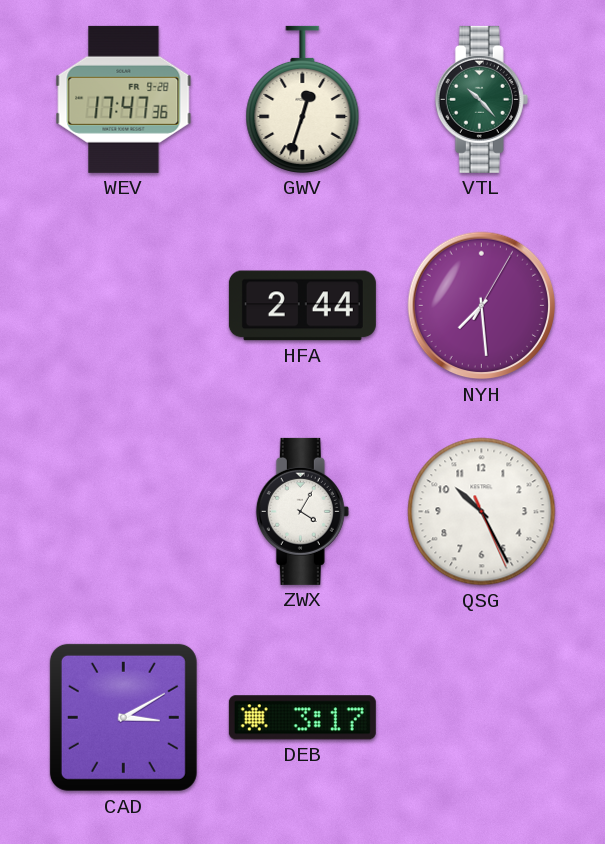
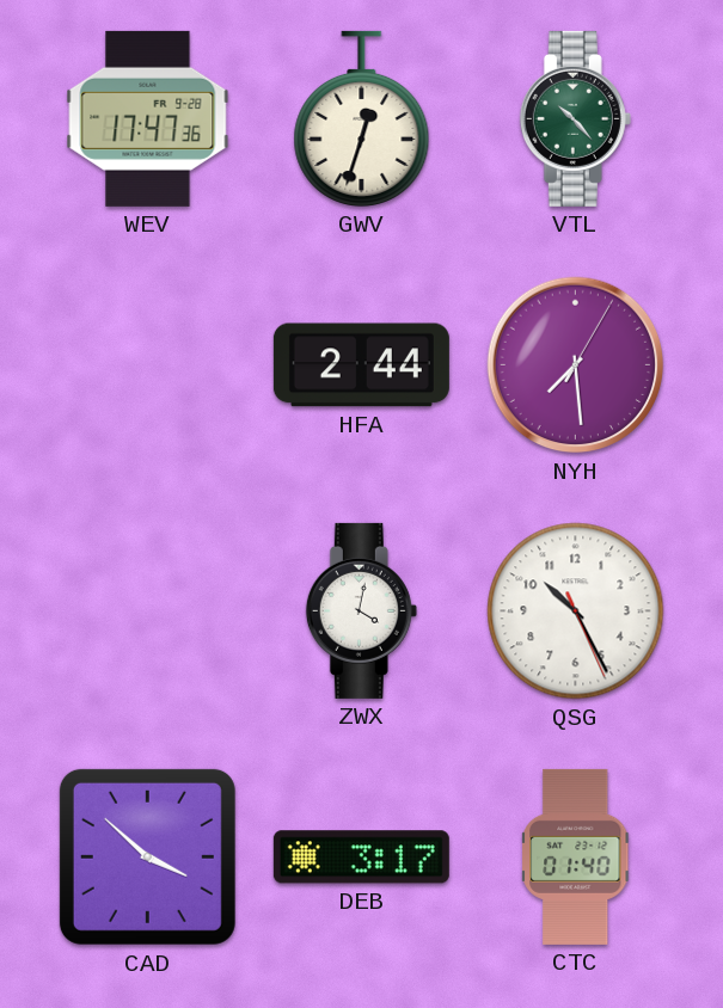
ZWX: 4:05 -> 4:02 (361, 610)
CAD: 3:10 -> 3:52 (147, 856)
CTC: none -> 01:40 (576, 856)
